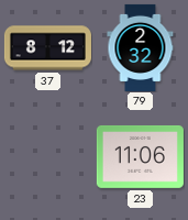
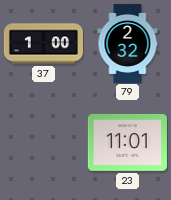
37: 8:12 -> 1:00 (43, 44)
23: 11:06 -> 11:01 (127, 142)
